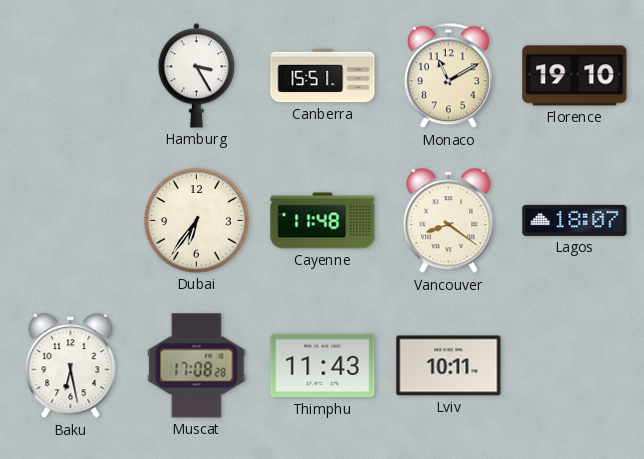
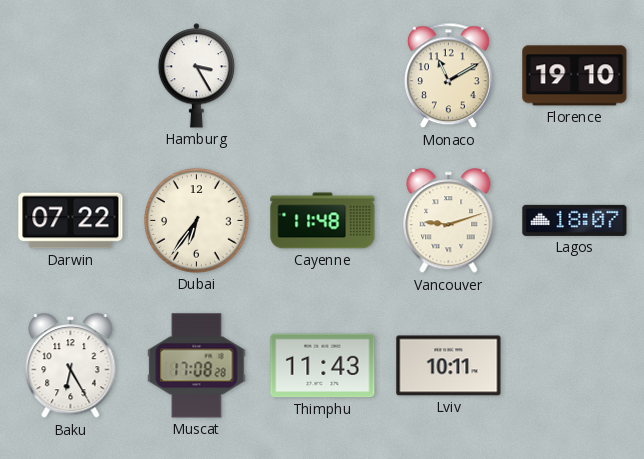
Canberra: 15:51 -> none (323, 76)
Darwin: none -> 07:22 (71, 221)
Vancouver: 8:21 -> 9:12 (449, 221)
Baku: 6:28 -> 6:25 (71, 366)
